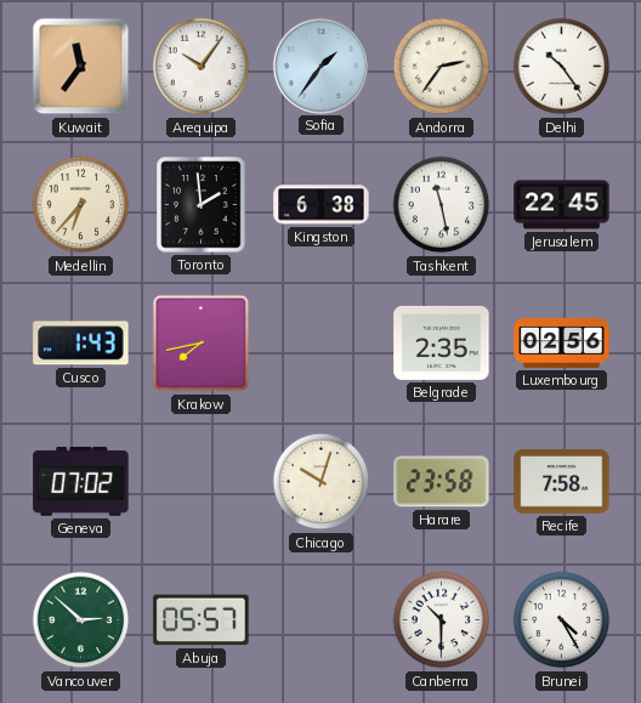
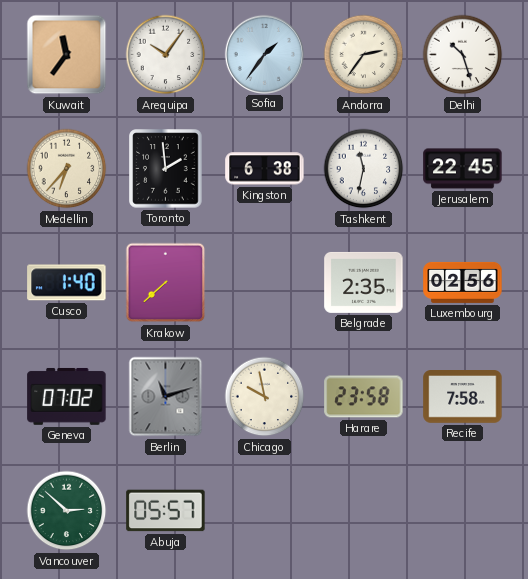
Delhi: 10:24 -> 10:27 (463, 55)
Tashkent: 11:28 -> 11:32 (364, 169)
Cusco: 1:43 -> 1:40 (67, 283)
Krakow: 7:43 -> 7:38 (166, 283)
Berlin: none -> 11:12 (166, 397)
Chicago: 10:03 -> 9:58 (265, 397)
Canberra: 10:30 -> none (442, 620)
Brunei: 4:25 -> none (562, 620)
